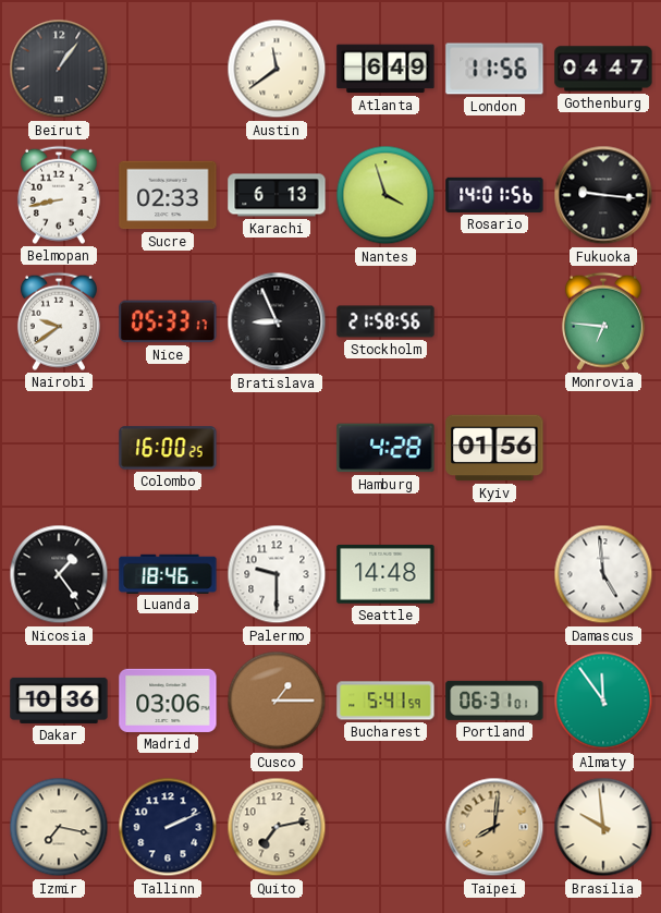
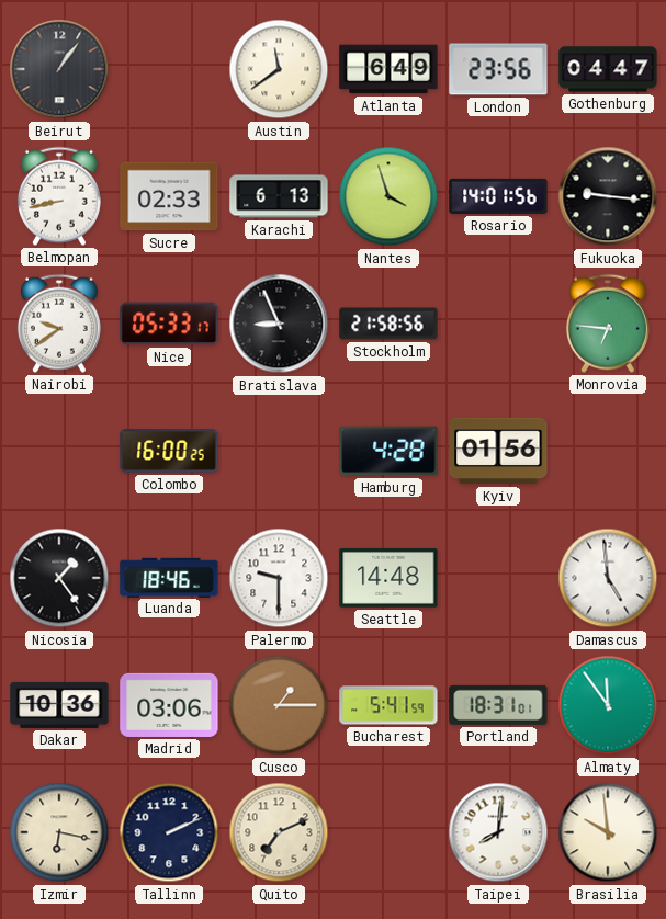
London: 11:56 -> 23:56 (498, 69)
Portland: 06:31 -> 18:31 (498, 705)
Izmir: 7:17 -> 6:17 (59, 832)
Quito: 7:13 -> 7:11 (279, 832)
Taipei dial: champagne -> white (498, 832)
